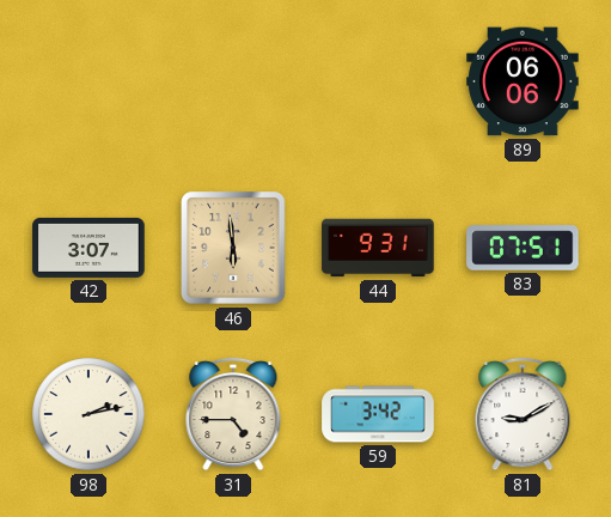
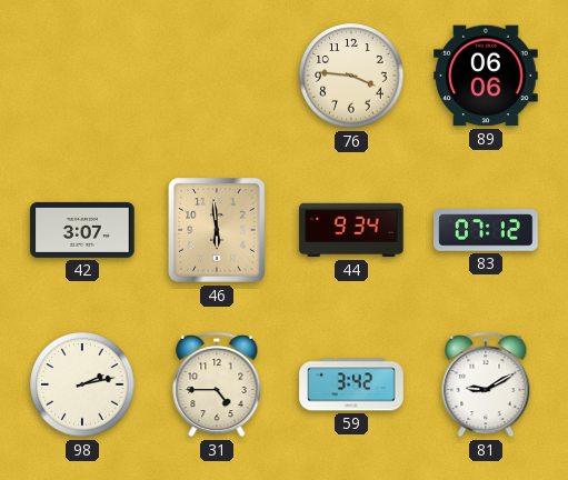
76: none -> 3:46 (351, 76)
44: 9:31 -> 9:34 (351, 230)
83: 07:51 -> 07:12 (486, 230)
